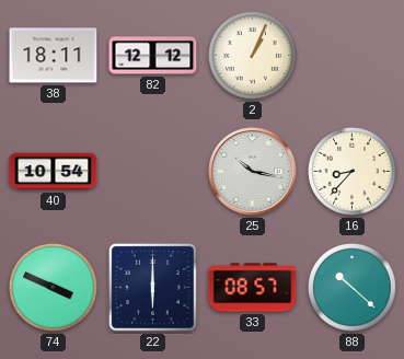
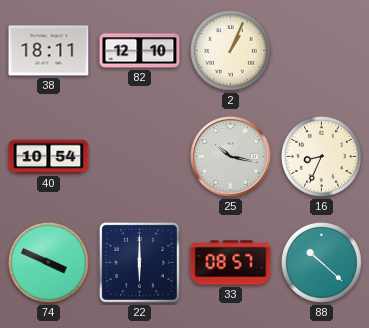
82: 12:12 -> 12:10 (140, 51)
16: 8:37 -> 8:34 (322, 157)
